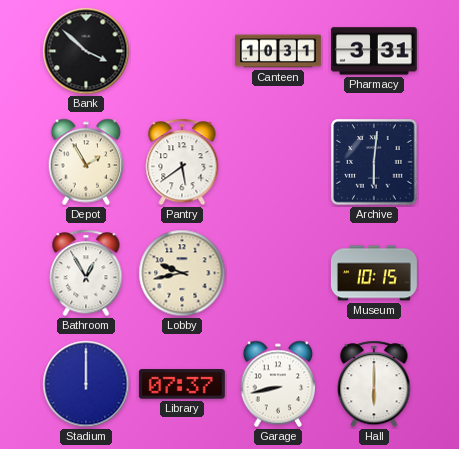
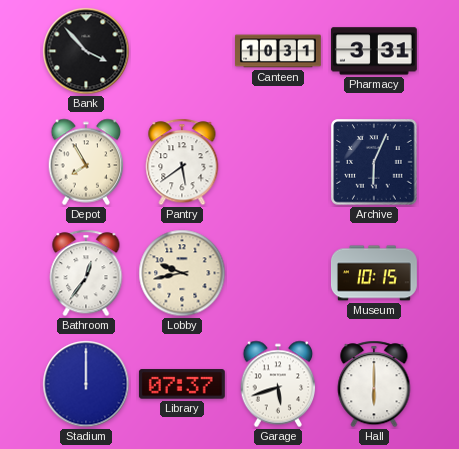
Bank: 3:52 -> 3:53 (86, 51)
Depot: 1:55 -> 7:55 (86, 162)
Archive: 6:01 -> 6:04 (374, 162)
Bathroom: 12:55 -> 12:36 (86, 273)
Garage: 8:43 -> 5:42 (278, 384)
